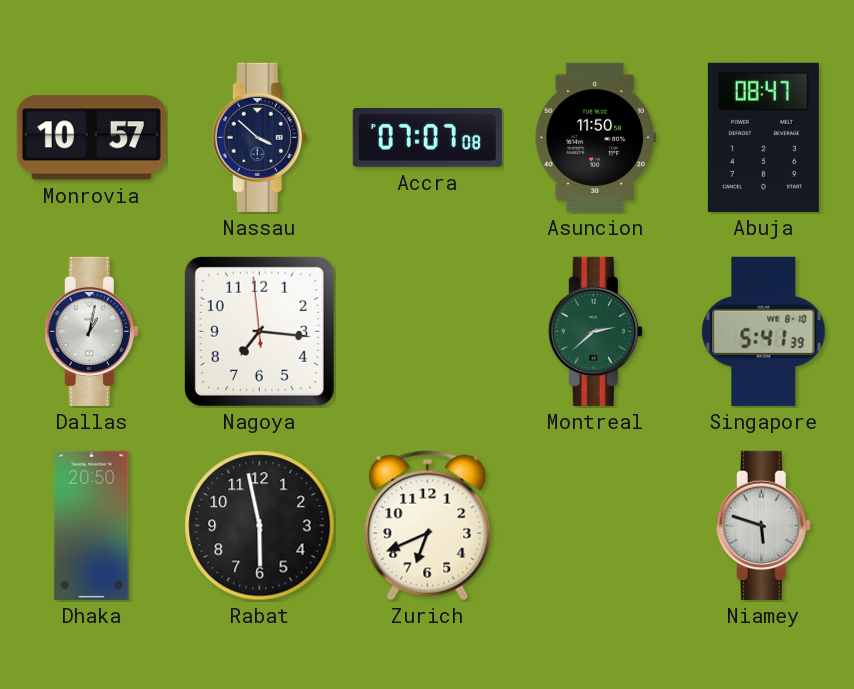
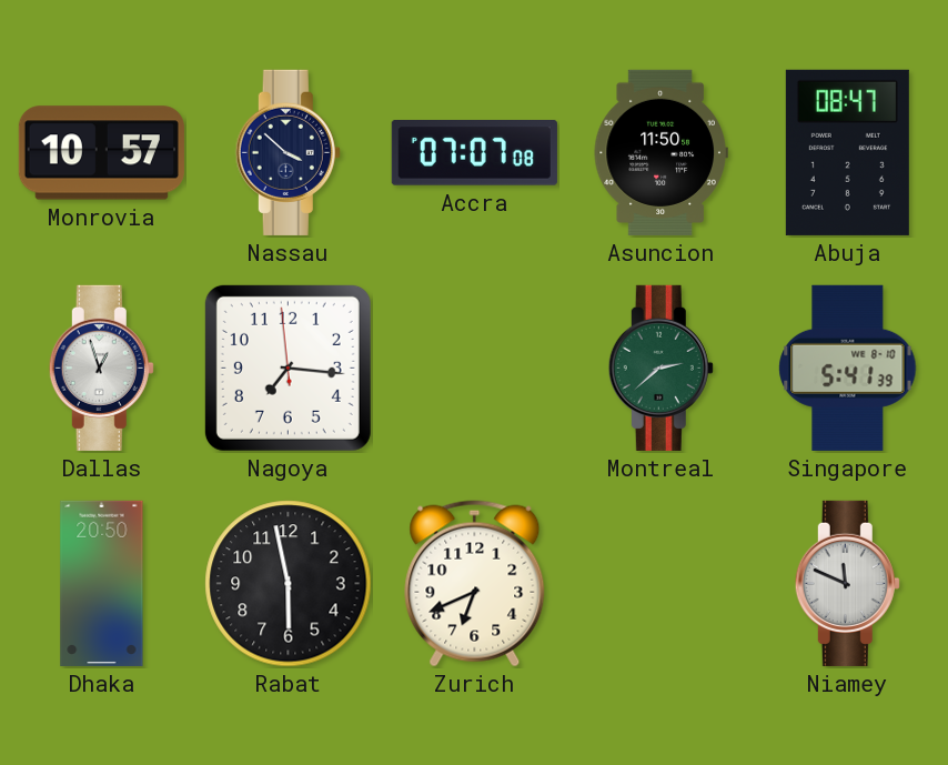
Dallas: 1:02 -> 12:57 (101, 368)
Niamey: 5:48 -> 11:49 (847, 583)
